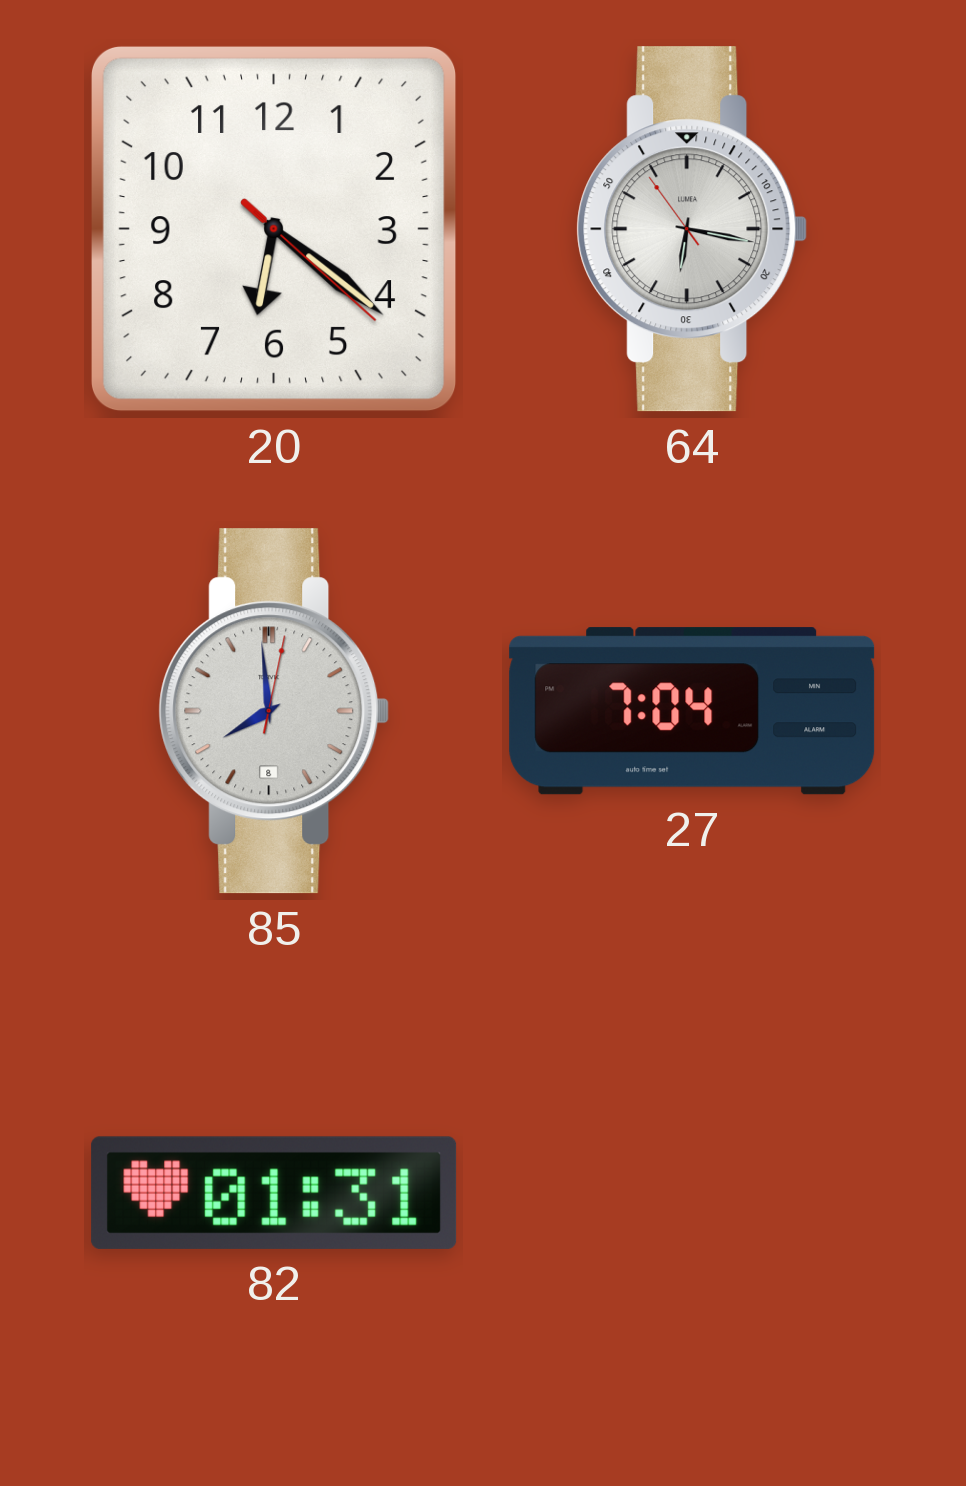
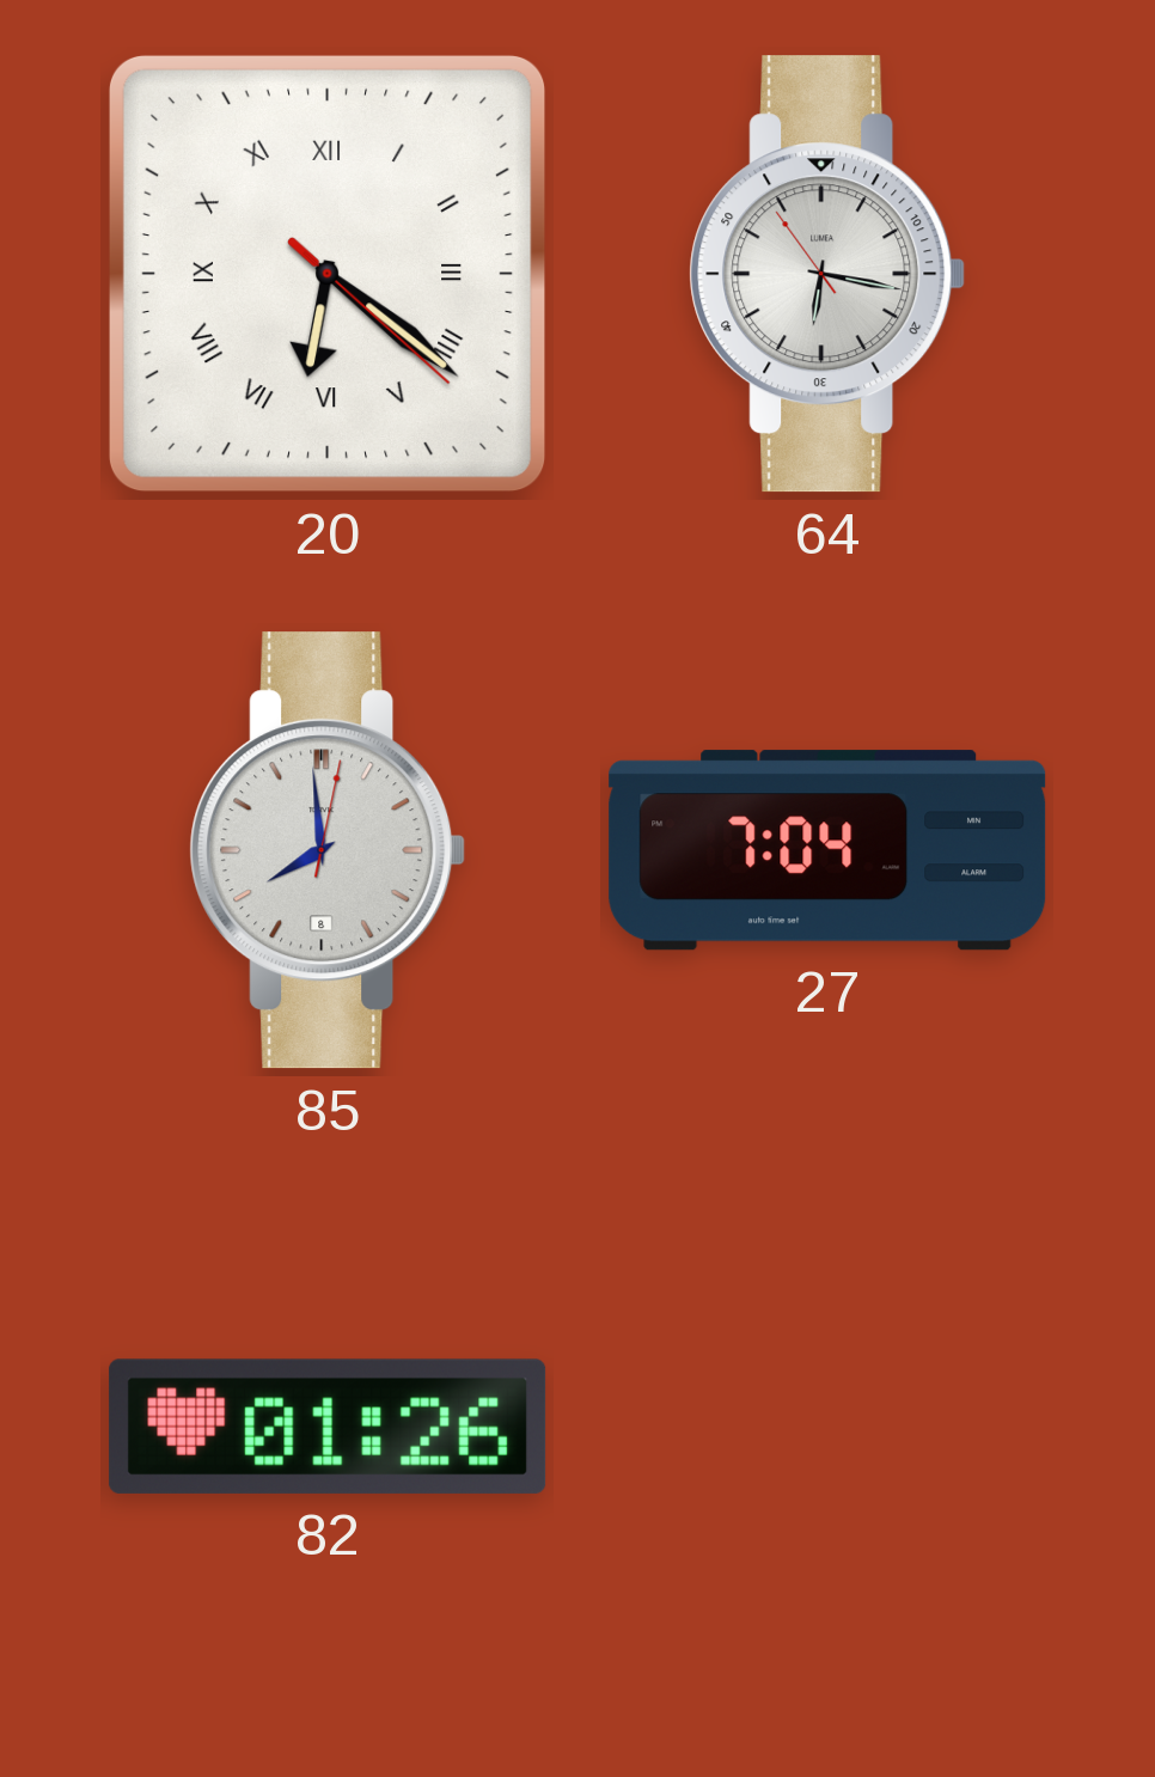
20 numerals: Arabic -> Roman (328, 274)
82: 01:31 -> 01:26 (328, 1427)
